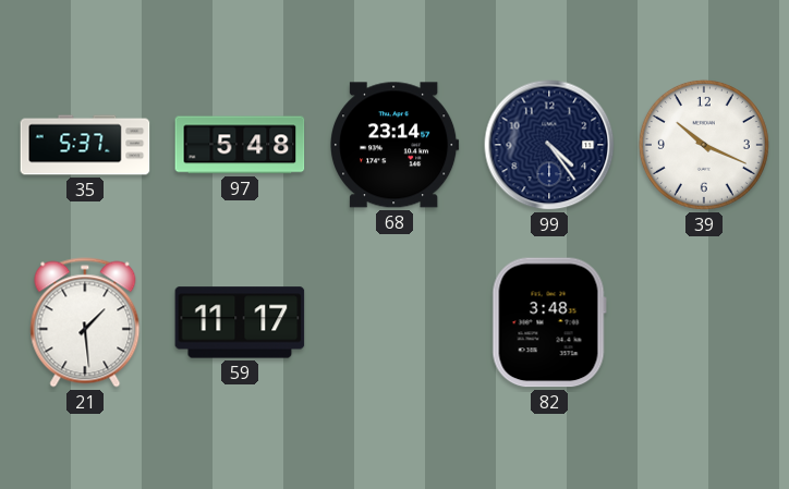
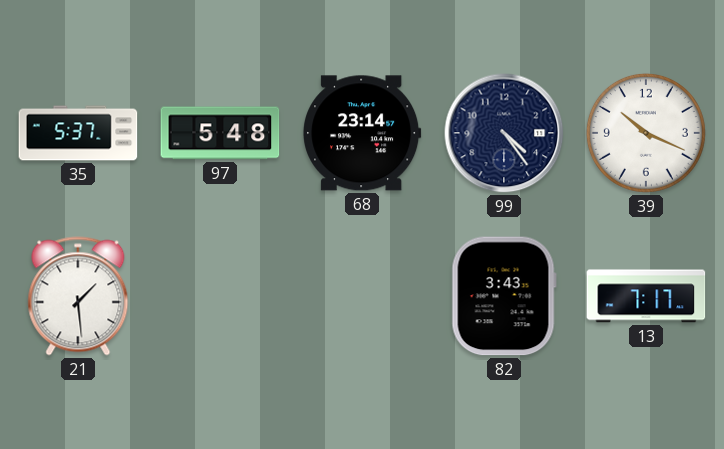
59: 11:17 -> none (240, 322)
82: 3:48 -> 3:43 (504, 296)
13: none -> 7:17 (646, 296)
